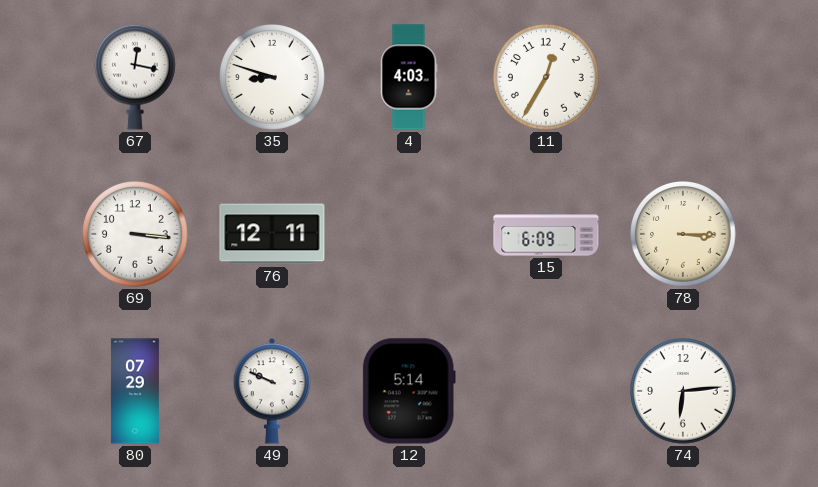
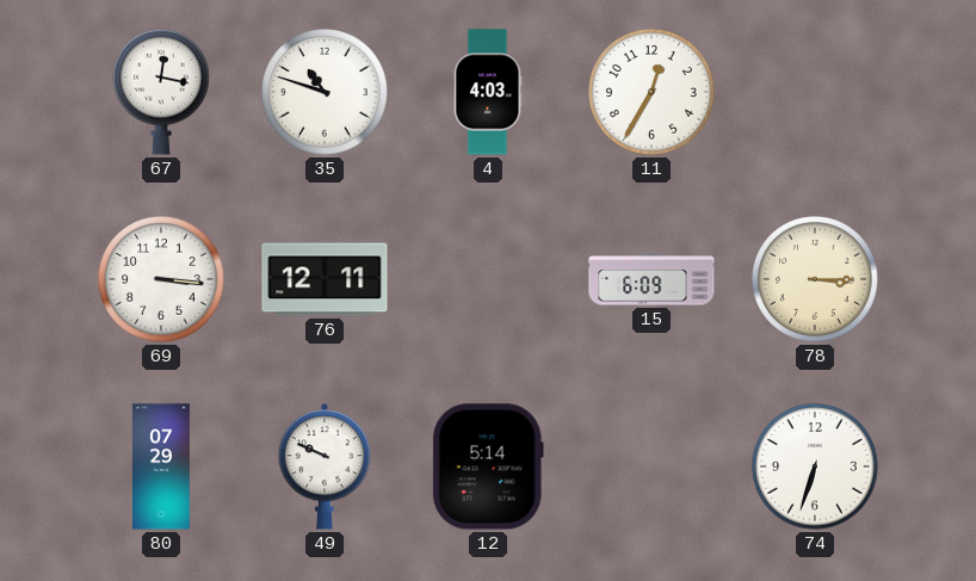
35: 8:48 -> 10:48 (325, 92)
74: 6:14 -> 6:33 (815, 466)
